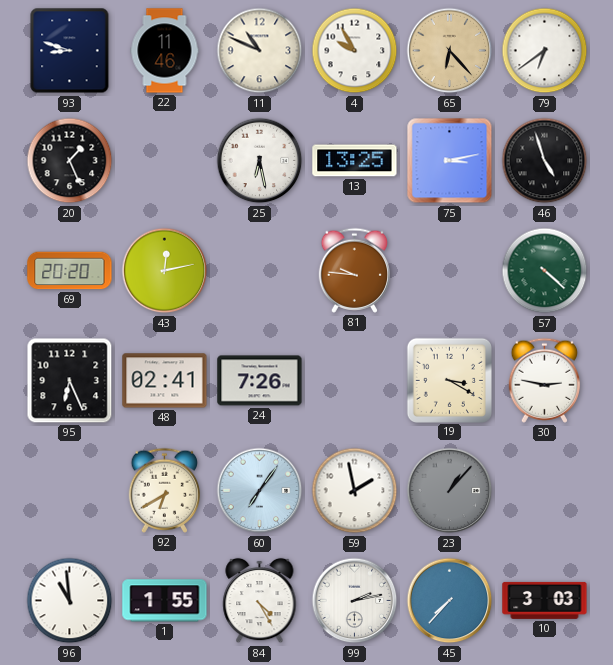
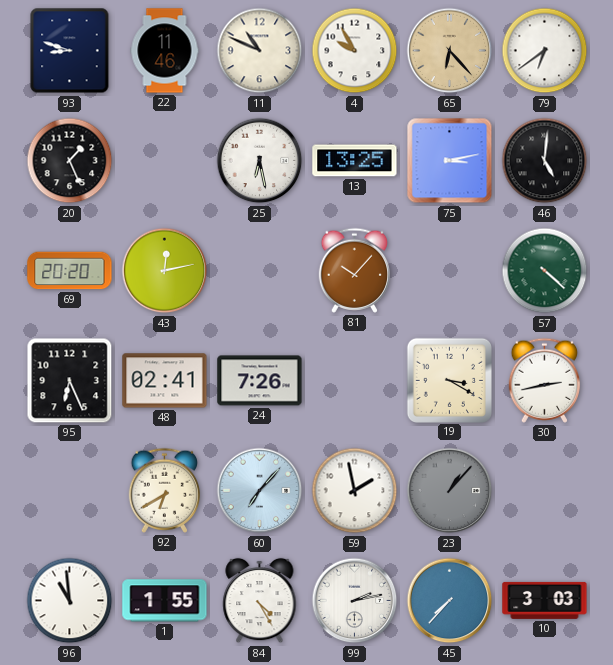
46: 4:57 -> 5:01 (545, 161)
81: 9:46 -> 10:07 (355, 270)
30: 2:47 -> 2:43 (545, 380)
60: 7:06 -> 7:07 (260, 491)
